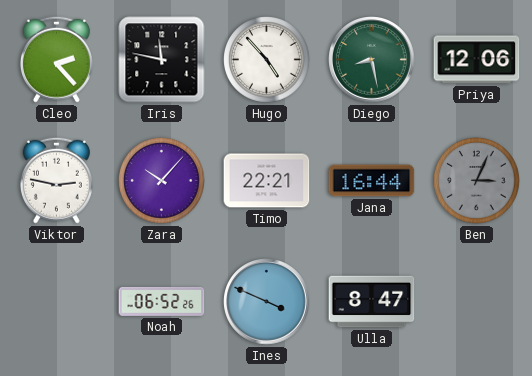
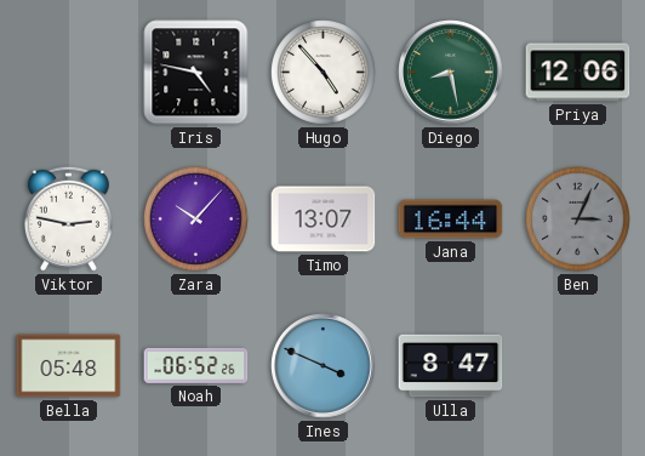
Cleo: 2:23 -> none (56, 59)
Iris: 11:47 -> 4:47 (196, 73)
Timo: 22:21 -> 13:07 (324, 220)
Bella: none -> 05:48 (69, 366)
